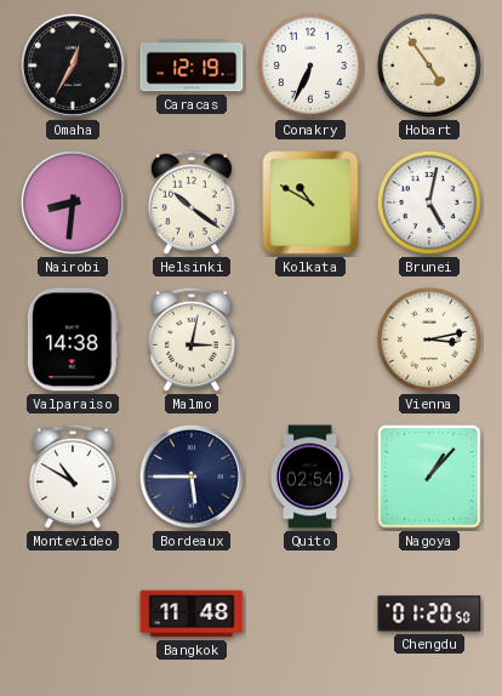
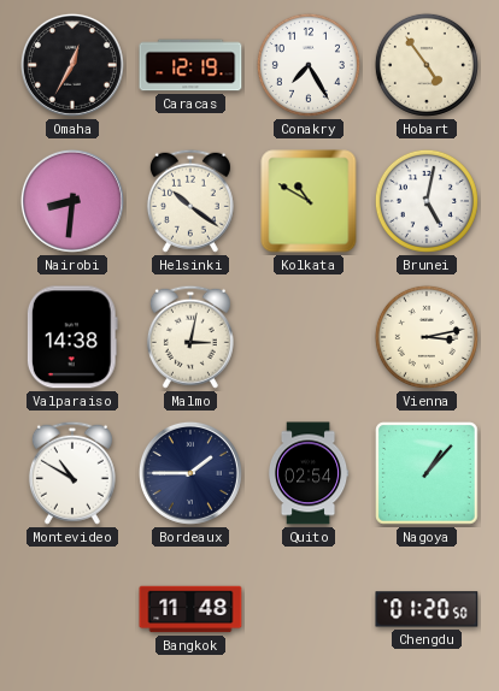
Conakry: 6:34 -> 7:25 (309, 65)
Bordeaux: 5:45 -> 1:45 (190, 473)
